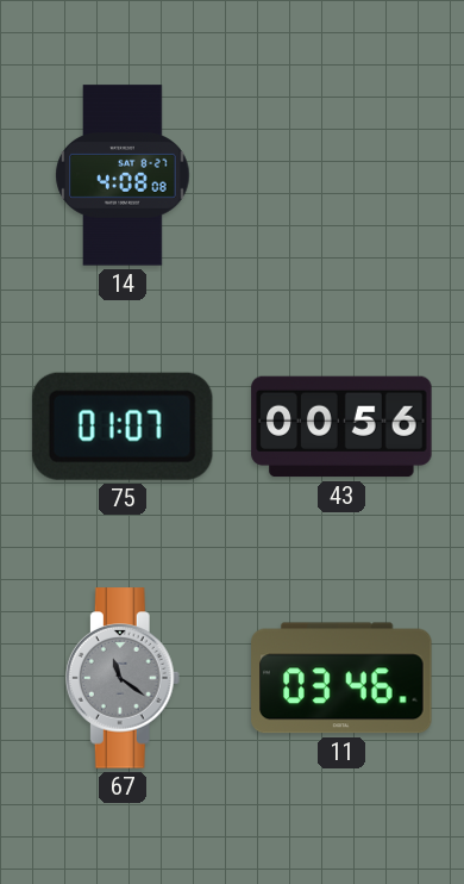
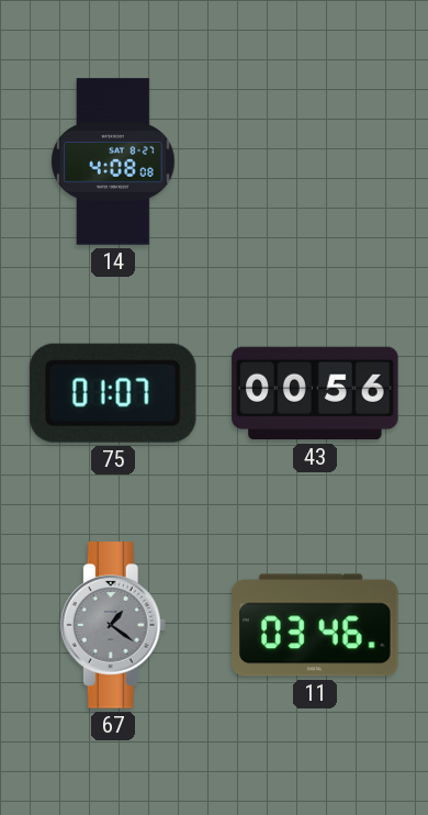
67: 11:21 -> 1:21 (113, 625)
